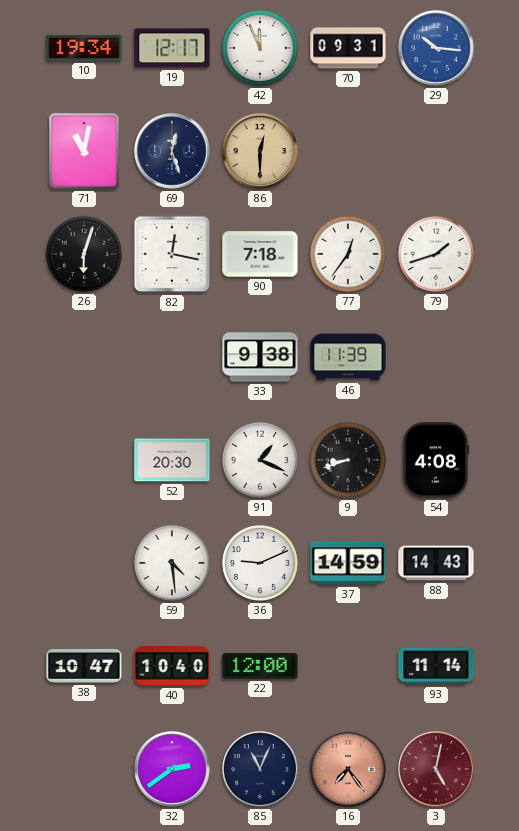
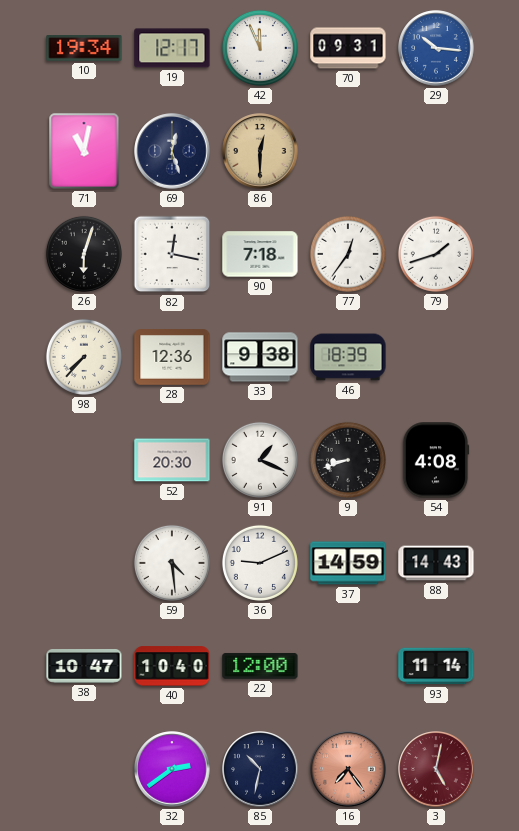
98: none -> 7:37 (84, 357)
28: none -> 12:36 (172, 357)
46: 11:39 -> 18:39 (348, 357)
85: 11:04 -> 10:32 (260, 769)
